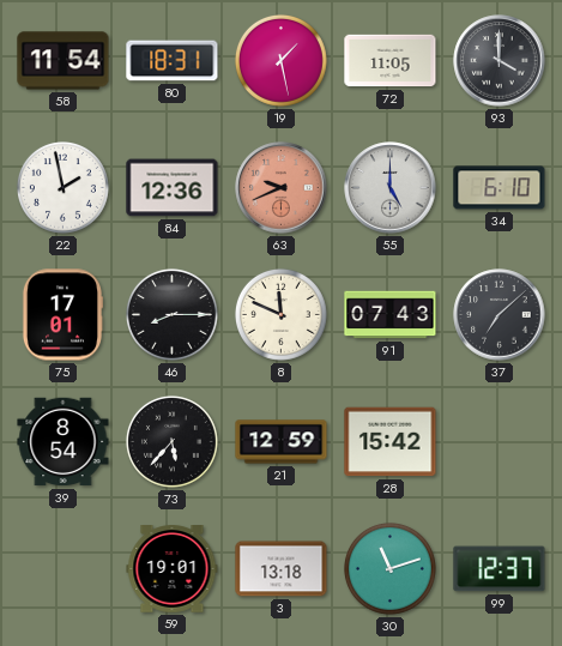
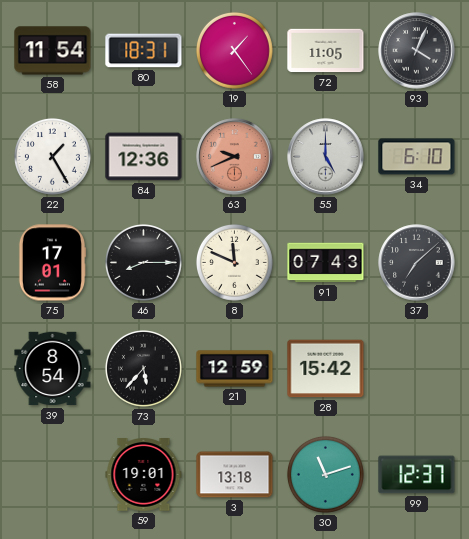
19: 1:28 -> 1:24 (234, 50)
93: 4:00 -> 4:04 (417, 51)
22: 1:58 -> 1:25 (52, 156)
